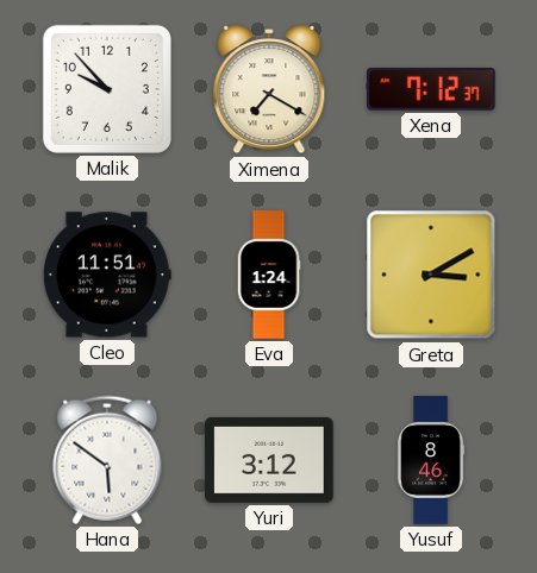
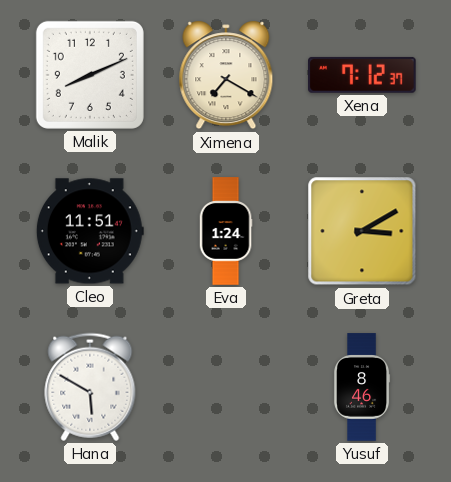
Malik: 9:53 -> 8:11 (90, 75)
Hana: 5:51 -> 5:50 (90, 387)
Yuri: 3:12 -> none (269, 460)
